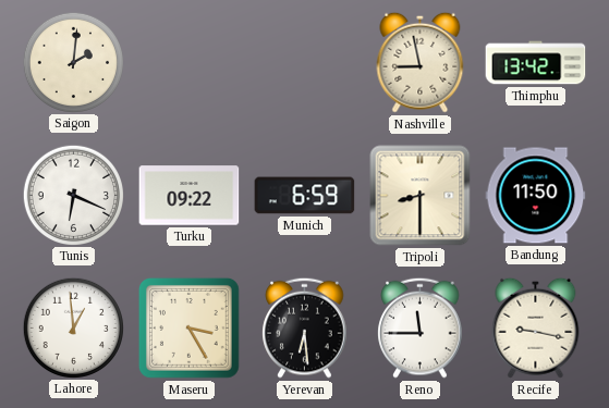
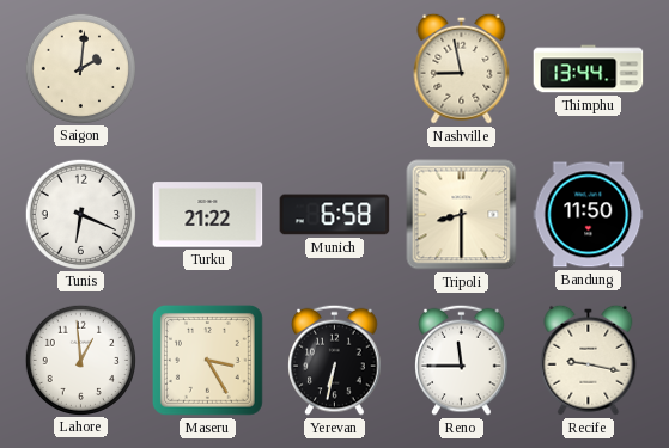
Thimphu: 13:42 -> 13:44 (589, 69)
Turku: 09:22 -> 21:22 (208, 215)
Munich: 6:59 -> 6:58 (335, 215)
Yerevan: 6:29 -> 6:32 (335, 360)
